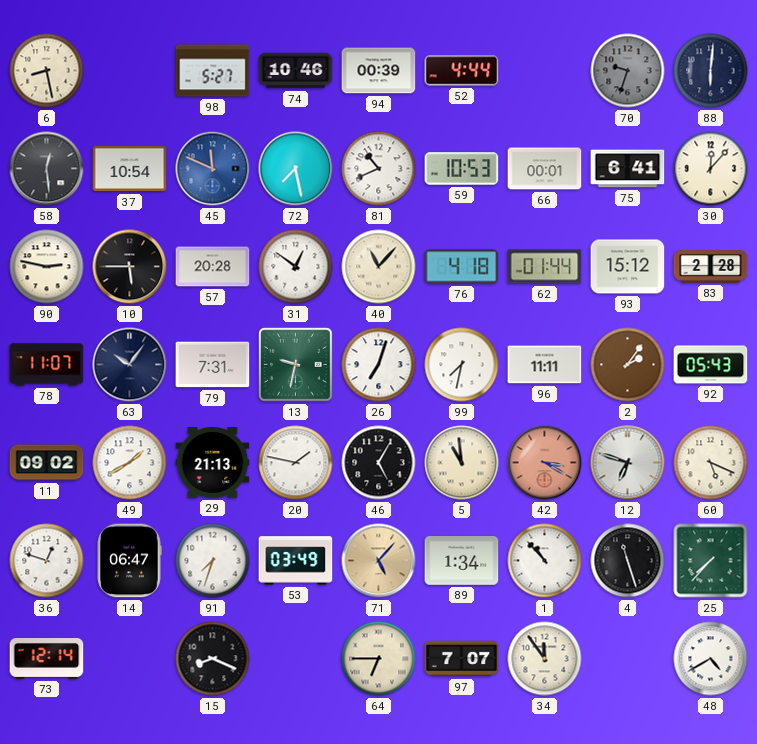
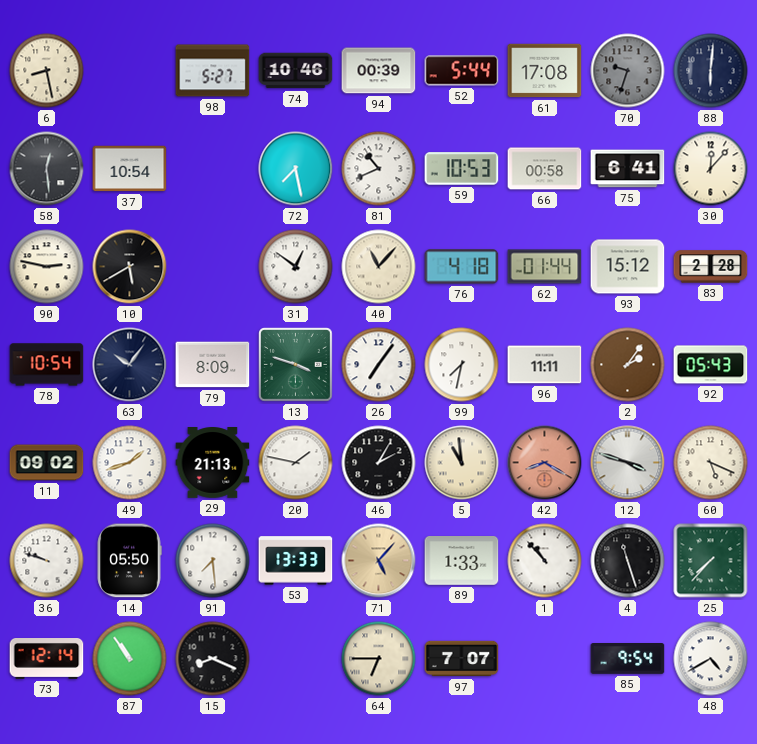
52: 4:44 -> 5:44 (462, 71)
61: none -> 17:08 (545, 71)
45: 11:49 -> none (213, 169)
66: 00:01 -> 00:58 (545, 169)
10: 5:45 -> 5:40 (130, 267)
57: 20:28 -> none (213, 267)
78: 11:07 -> 10:54 (47, 365)
79: 7:31 -> 8:09 (213, 365)
13: 9:32 -> 3:48 (296, 365)
26: 7:03 -> 7:06 (379, 365)
49: 1:40 -> 1:42 (130, 463)
46: 5:05 -> 2:05 (379, 463)
42: 3:20 -> 8:20 (545, 463)
12: 6:48 -> 3:48 (628, 463)
36: 12:48 -> 9:48 (47, 561)
14: 06:47 -> 05:50 (129, 561)
91: 7:33 -> 7:29 (213, 561)
53: 03:49 -> 13:33 (296, 561)
89: 1:34 -> 1:33 (462, 561)
87: none -> 10:54 (130, 659)
34: 11:54 -> none (545, 659)
85: none -> 9:54 (628, 659)
